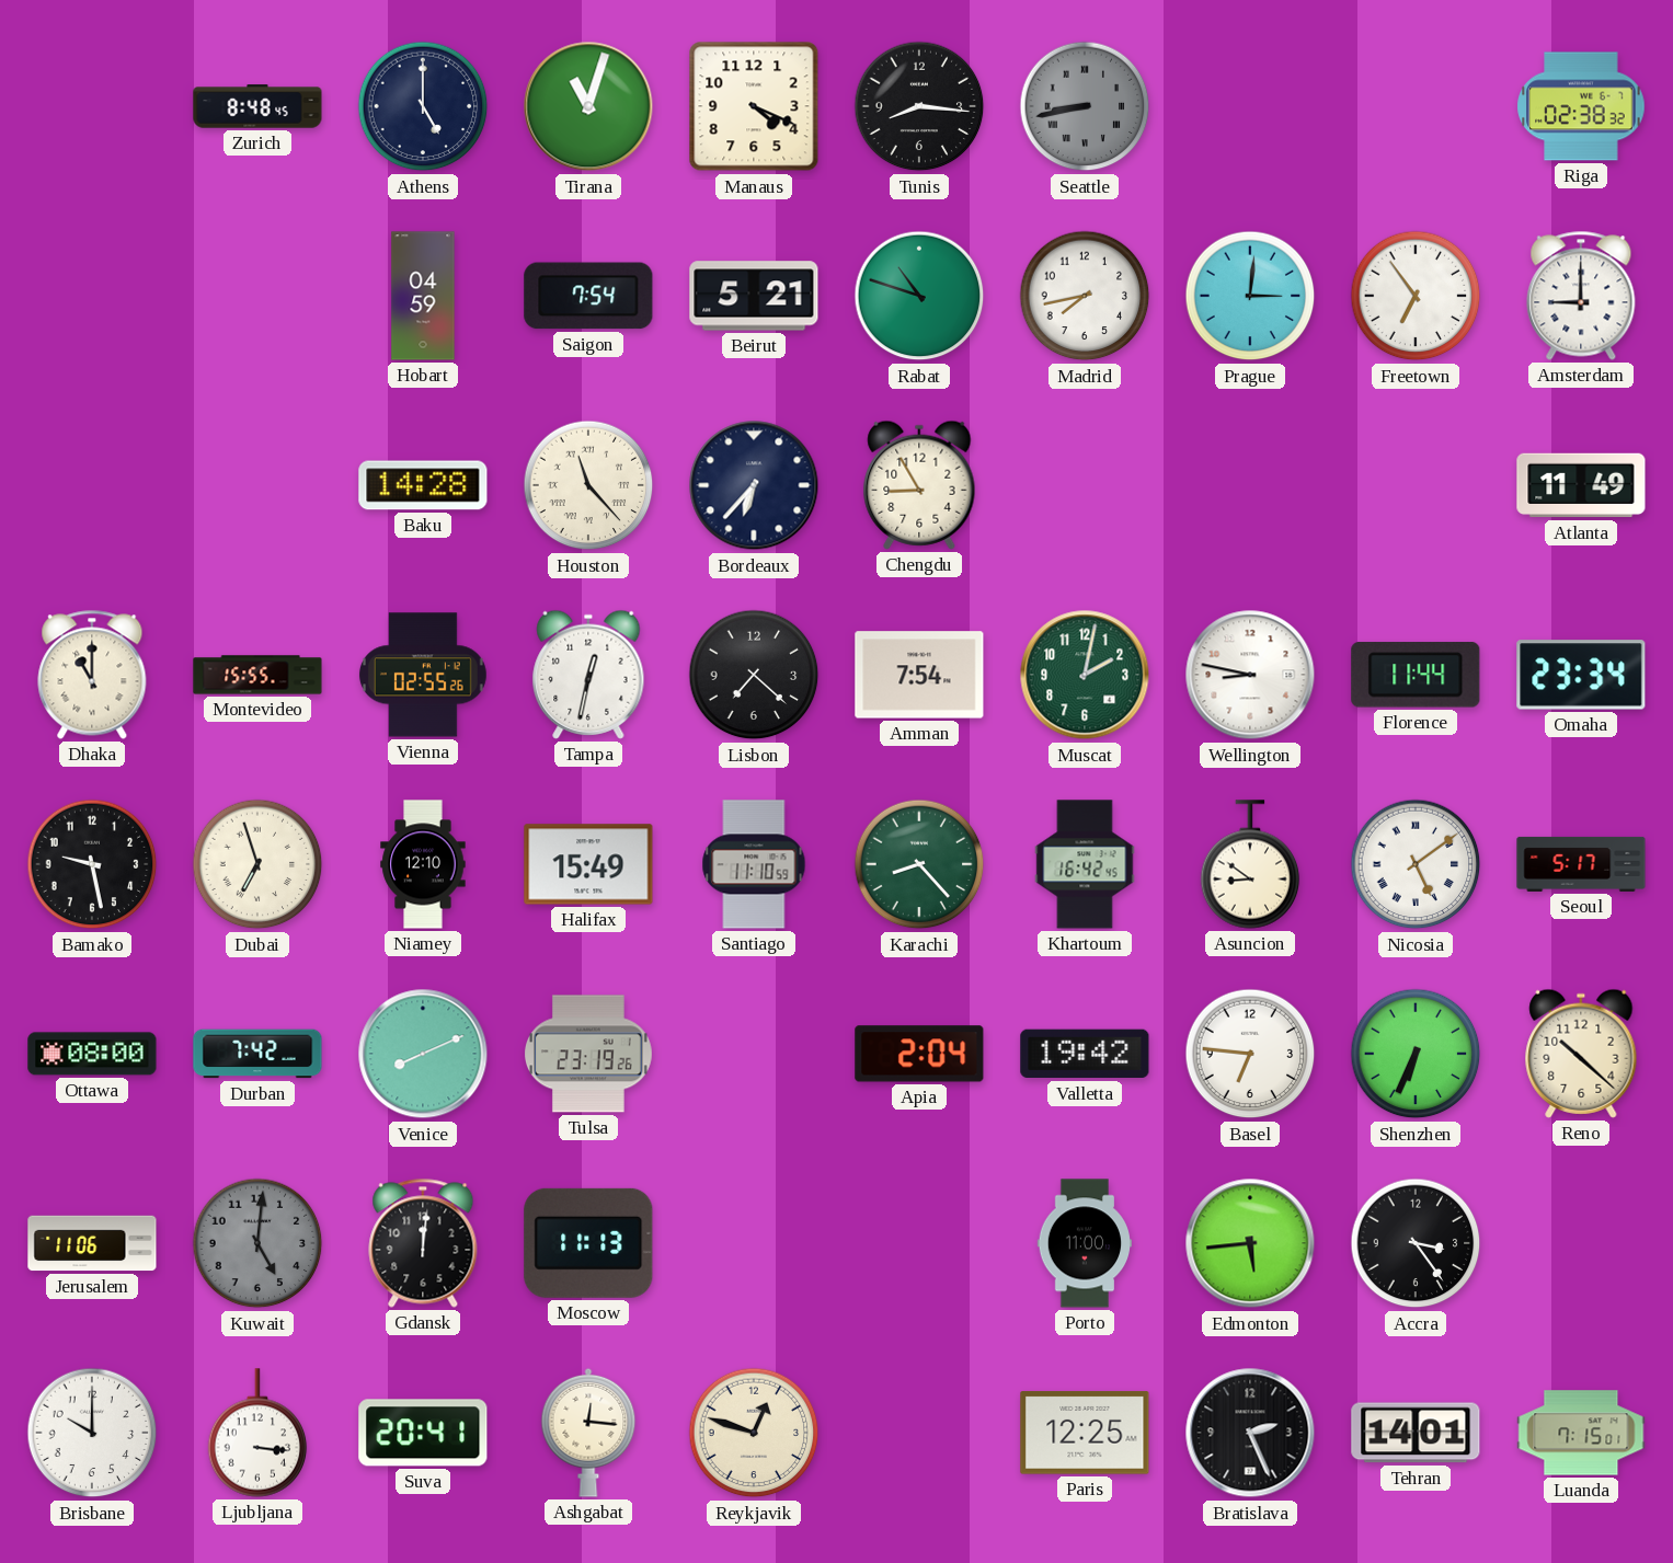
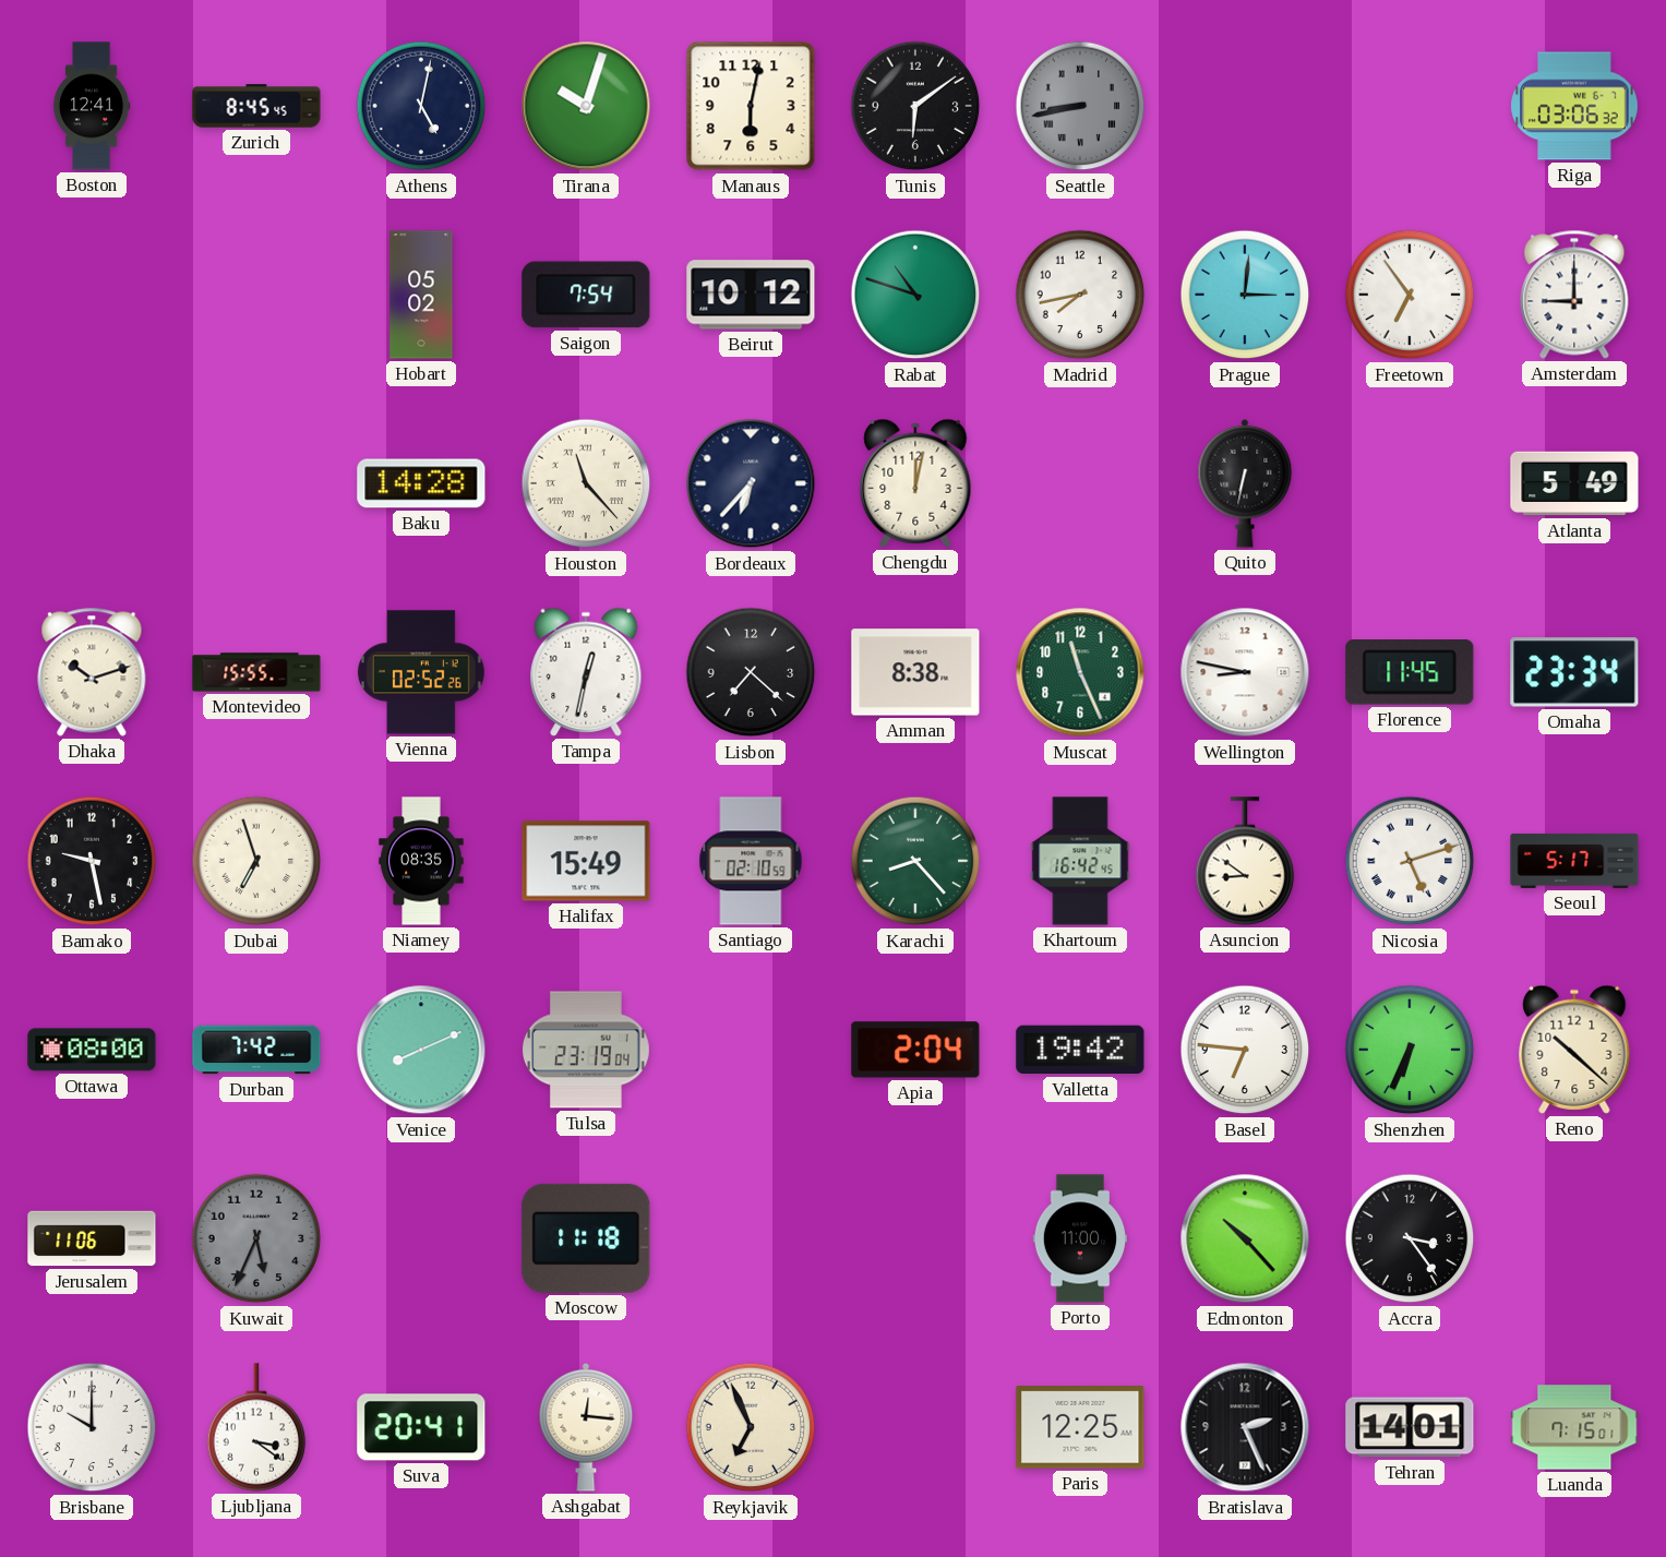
Boston: none -> 12:41 (92, 106)
Zurich: 8:48 -> 8:45 (256, 106)
Athens: 5:00 -> 5:02 (421, 106)
Tirana: 11:03 -> 10:03 (586, 106)
Manaus: 4:19 -> 6:02 (751, 106)
Tunis: 8:16 -> 6:09 (915, 106)
Riga: 02:38 -> 03:06 (1574, 106)
Hobart: 04:59 -> 05:02 (421, 295)
Beirut: 5:21 -> 10:12 (751, 295)
Chengdu: 8:55 -> 12:02 (915, 483)
Quito: none -> 6:32 (1245, 483)
Atlanta: 11:49 -> 5:49 (1574, 483)
Dhaka: 11:00 -> 10:12 (92, 672)
Vienna: 02:55 -> 02:52 (421, 672)
Amman: 7:54 -> 8:38 (915, 672)
Muscat: 2:02 -> 11:26 (1080, 672)
Florence: 11:44 -> 11:45 (1410, 672)
Niamey: 12:10 -> 08:35 (421, 861)
Santiago: 11:10 -> 02:10 (751, 861)
Nicosia: 5:09 -> 5:12 (1410, 861)
Tulsa: 23:19:26 -> 23:19:04 (586, 1050)
Kuwait: 5:01 -> 5:34 (256, 1238)
Gdansk: 12:01 -> none (423, 1243)
Moscow: 11:13 -> 11:18 (586, 1238)
Edmonton: 5:44 -> 10:23 (1245, 1238)
Ljubljana: 3:16 -> 3:21 (256, 1427)
Reykjavik: 12:48 -> 6:56 (751, 1427)
